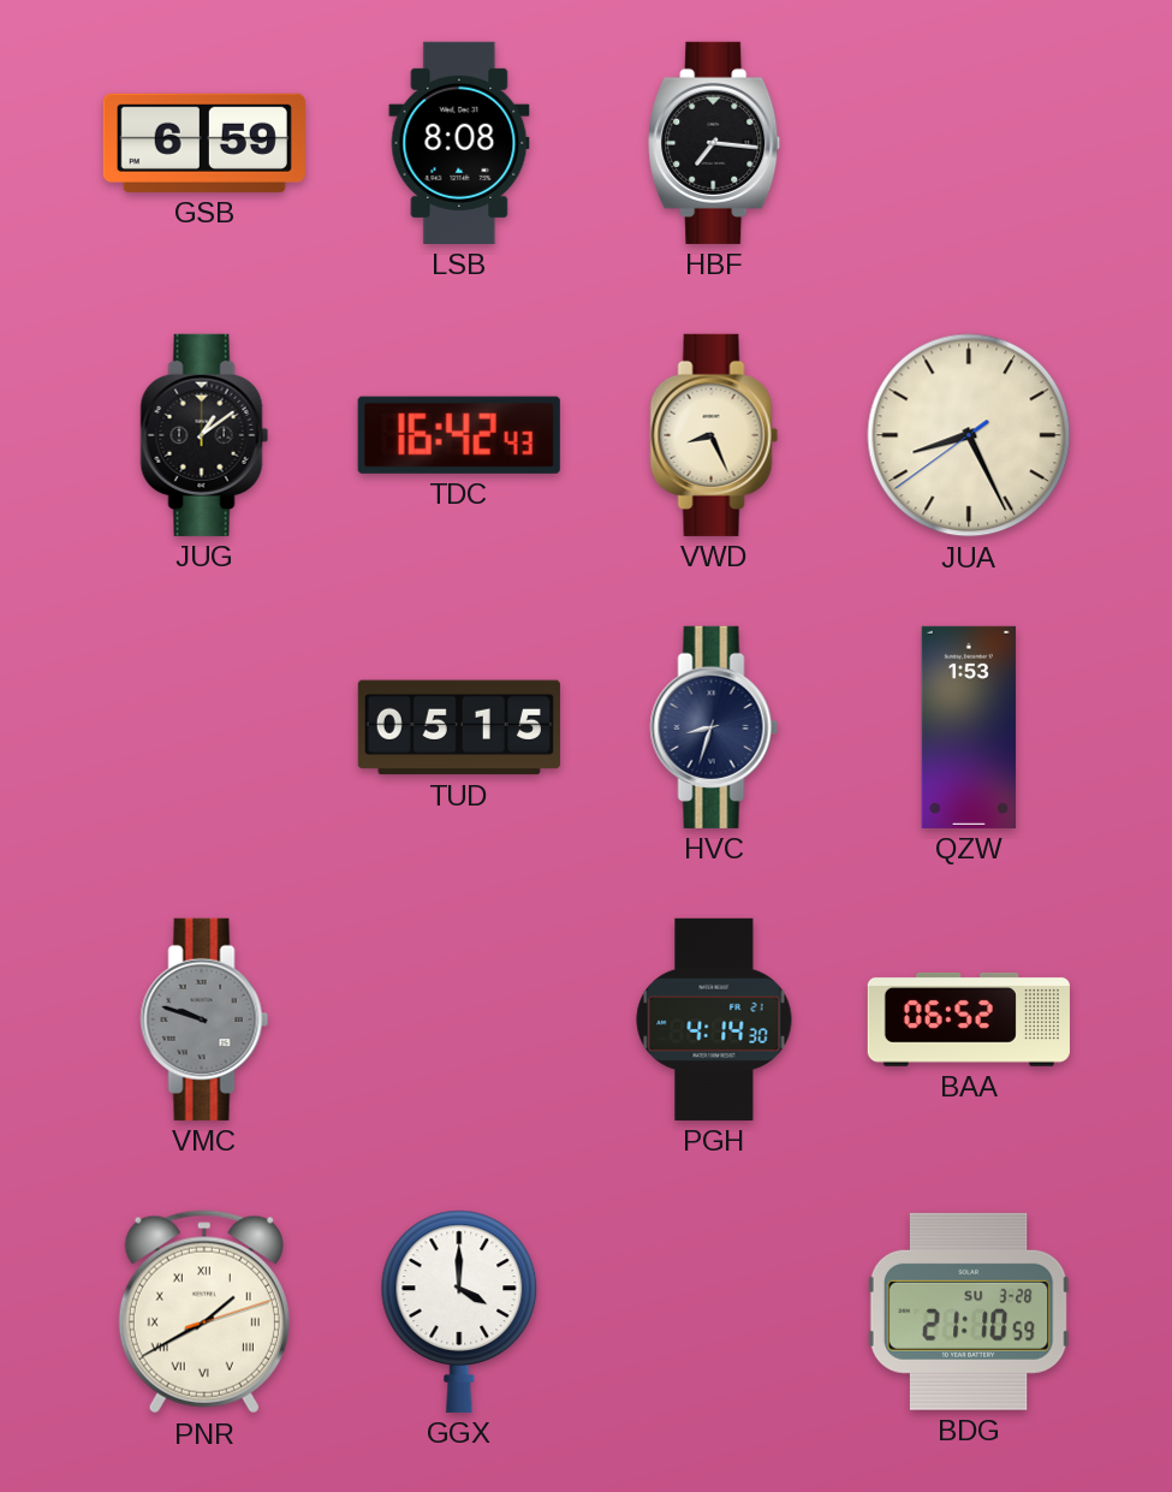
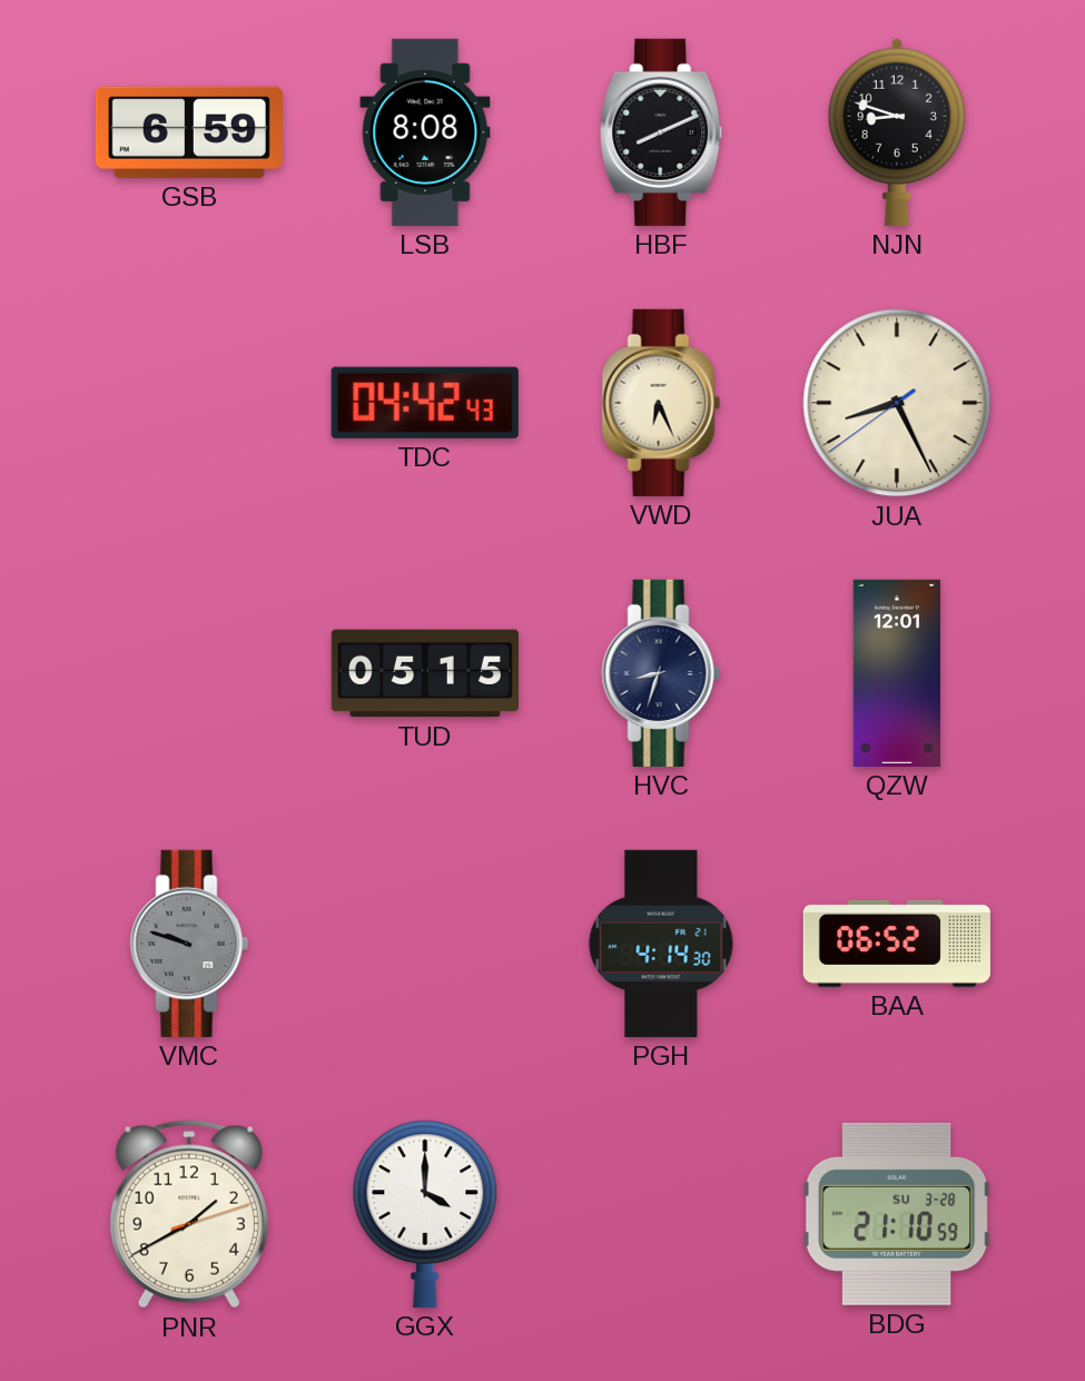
HBF: 7:16 -> 8:11 (662, 132)
NJN: none -> 8:48 (897, 131)
JUG: 1:09 -> none (204, 435)
TDC: 16:42 -> 04:42 (425, 403)
VWD: 8:26 -> 6:26 (661, 403)
QZW: 1:53 -> 12:01 (897, 673)
PNR numerals: Roman -> Arabic (189, 1214)
